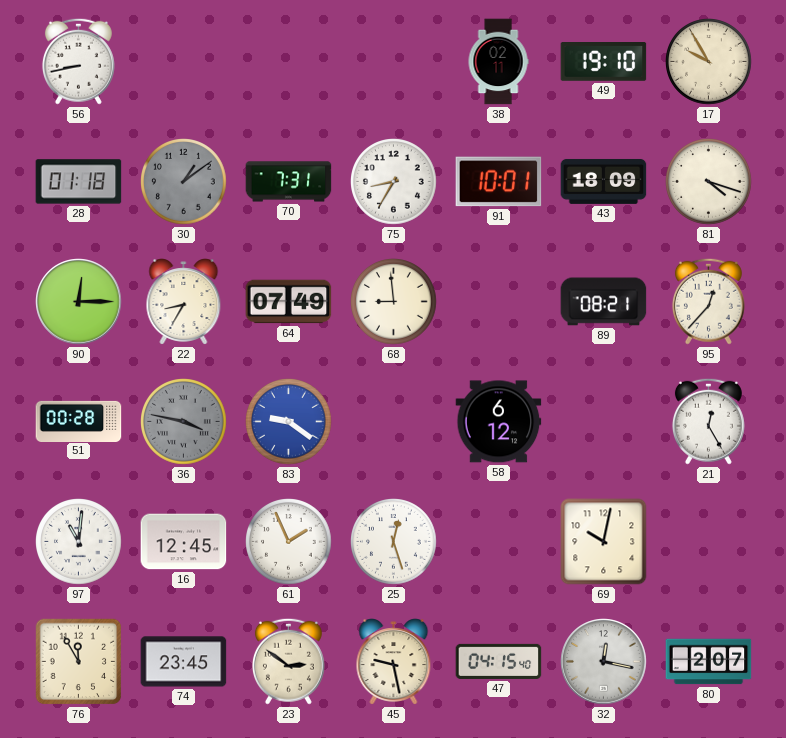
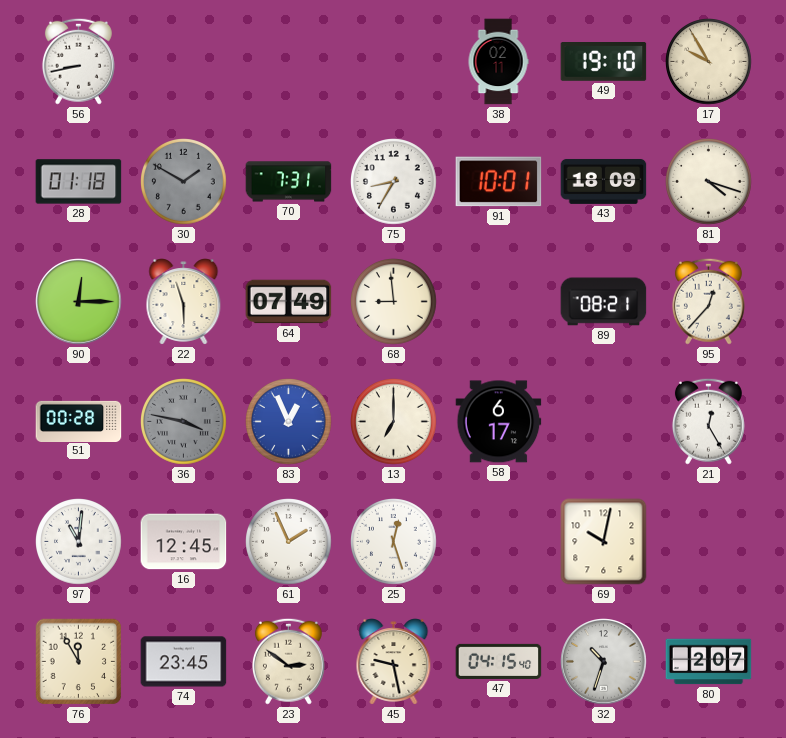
30: 1:09 -> 1:50 (184, 182)
22: 8:35 -> 5:57 (184, 302)
83: 9:21 -> 12:56 (289, 422)
13: none -> 7:00 (394, 422)
58: 6:12 -> 6:17 (499, 422)
32: 12:17 -> 10:33 (604, 662)
